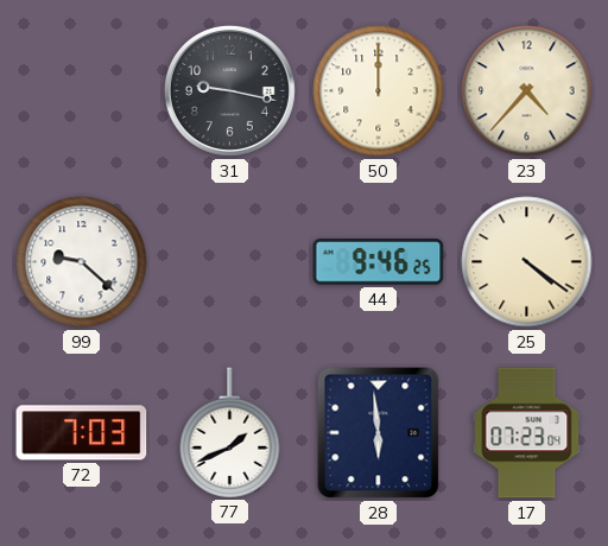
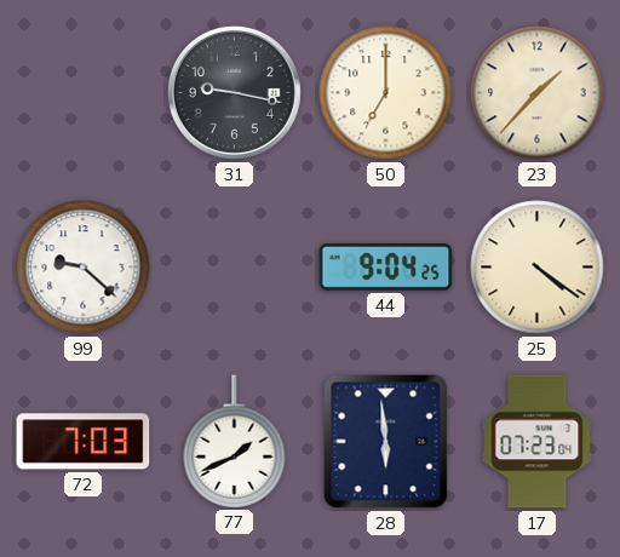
50: 12:00 -> 7:00 (386, 93)
23: 4:37 -> 1:37 (538, 93)
44: 9:46 -> 9:04 (386, 268)
